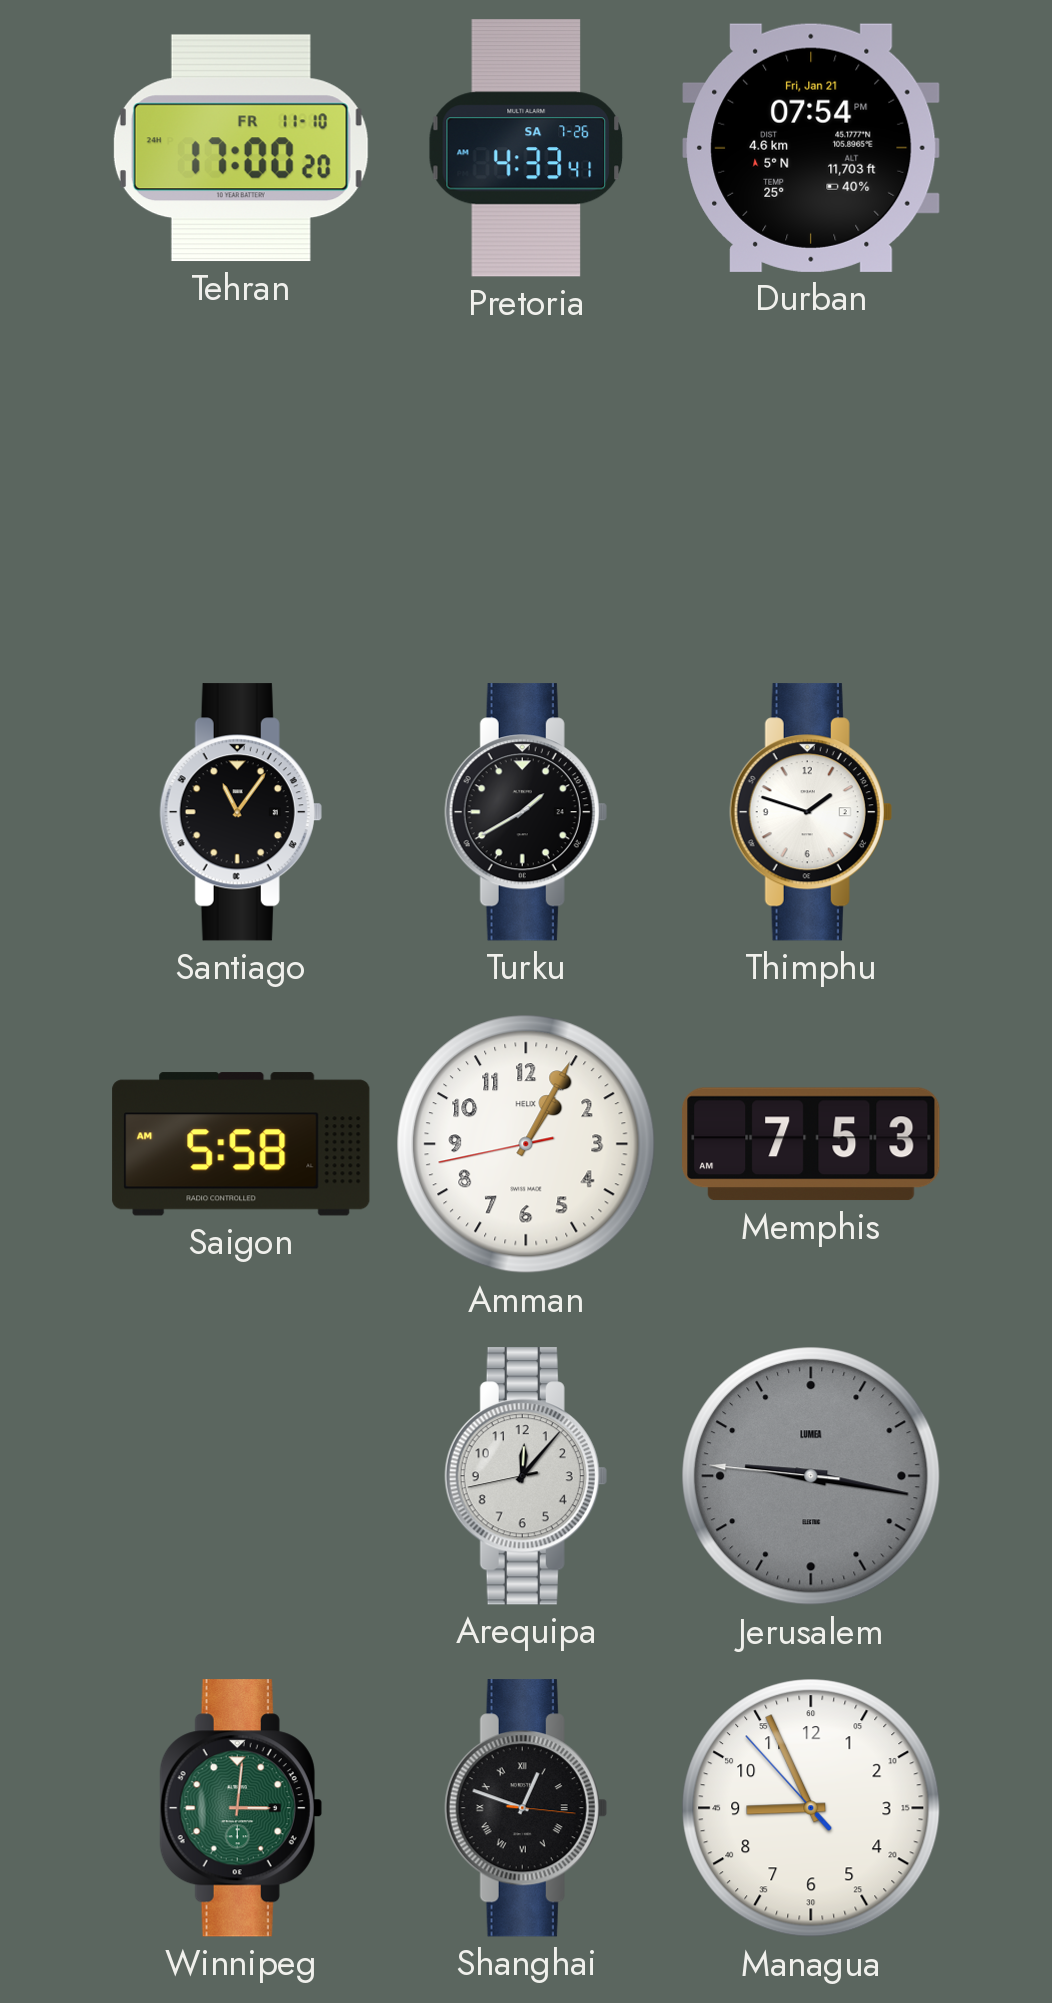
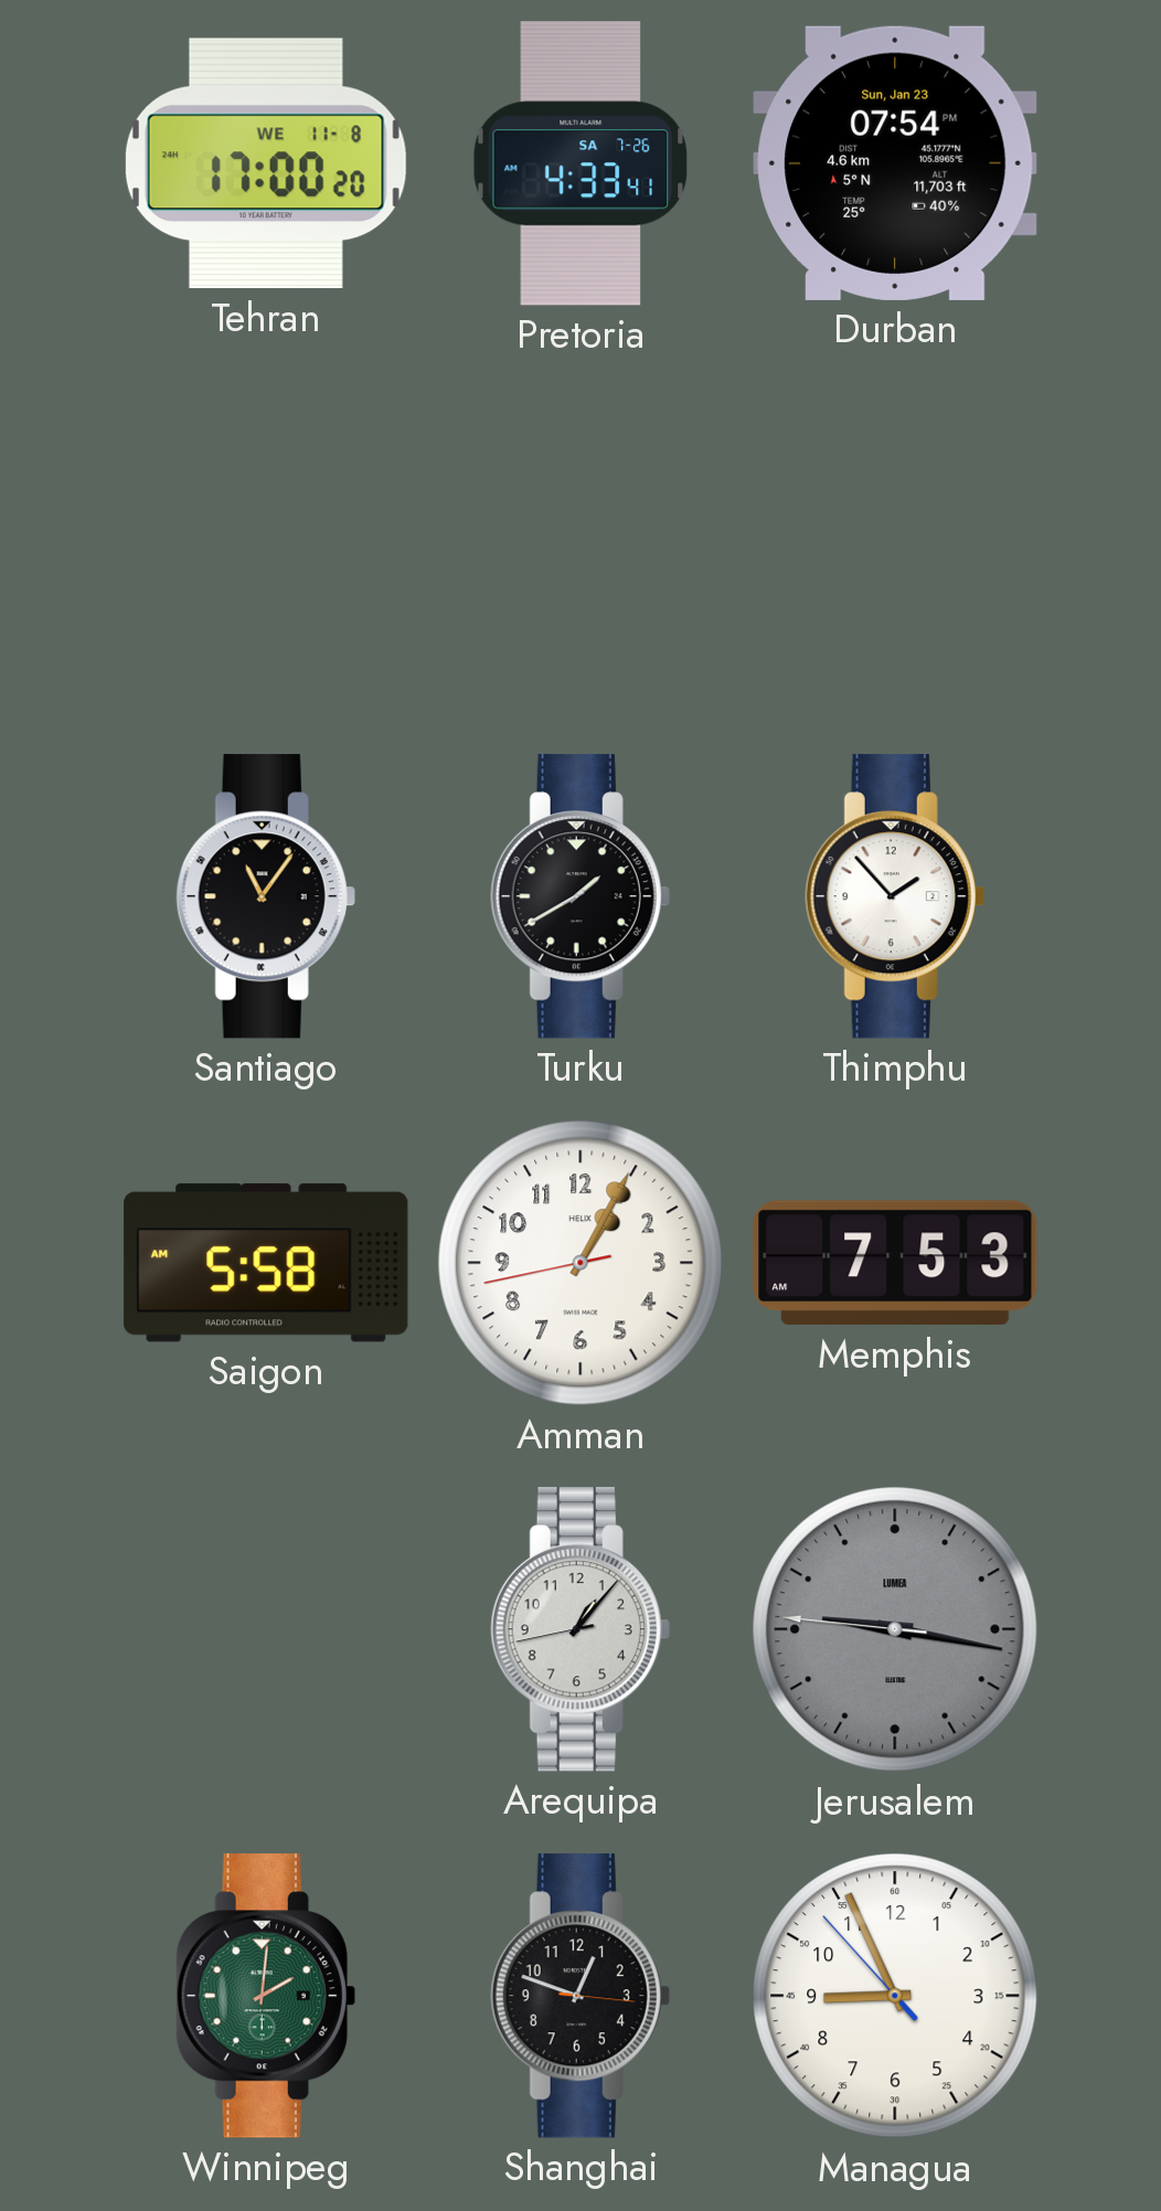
Tehran date: FR 11-10 -> WE 11-8 (266, 163)
Durban date: Fri, Jan 21 -> Sun, Jan 23 (895, 163)
Thimphu: 1:48 -> 1:53 (895, 896)
Arequipa: 12:06 -> 1:06 (580, 1629)
Winnipeg: 3:01 -> 2:01 (266, 1996)
Shanghai numerals: Roman -> Arabic (580, 1996)
